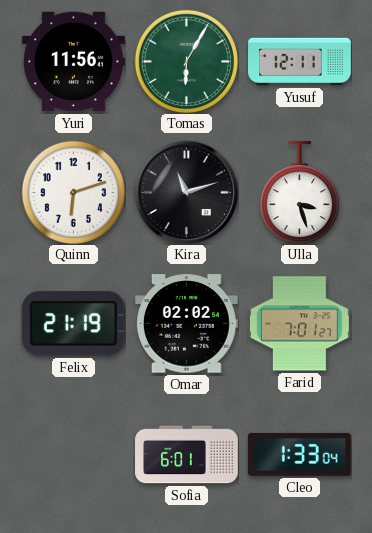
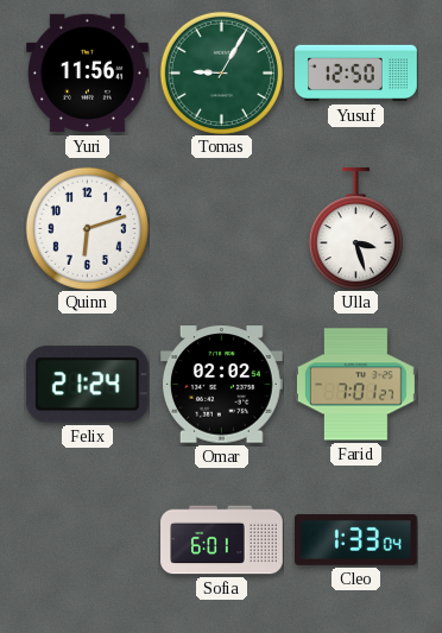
Tomas: 6:05 -> 9:05 (221, 72)
Yusuf: 12:11 -> 12:50 (356, 74)
Kira: 11:12 -> none (186, 192)
Felix: 21:19 -> 21:24 (87, 385)
